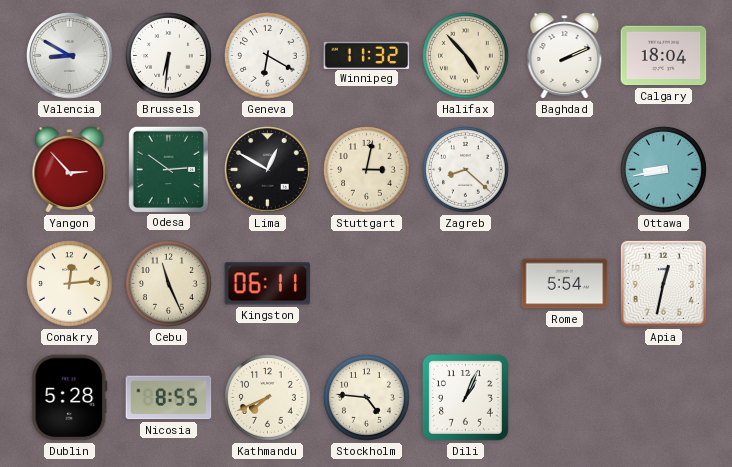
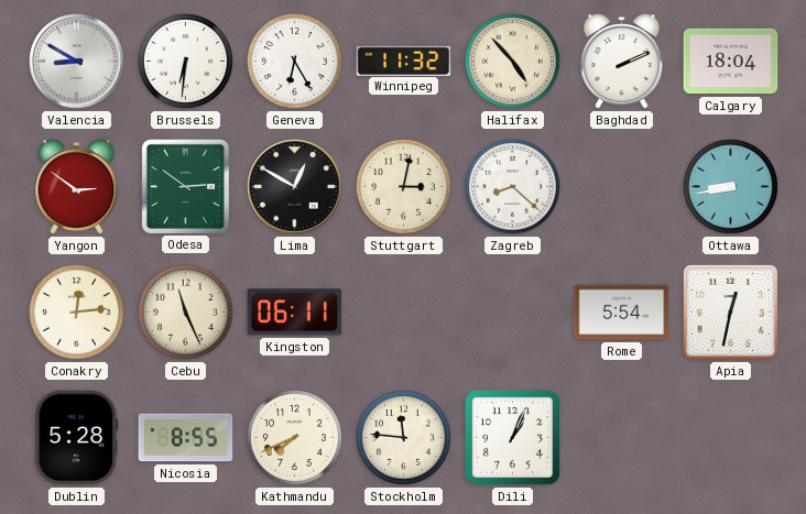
Geneva: 6:20 -> 6:25 (295, 62)
Yangon: 2:53 -> 2:51 (77, 187)
Stockholm: 4:46 -> 11:46 (404, 438)
